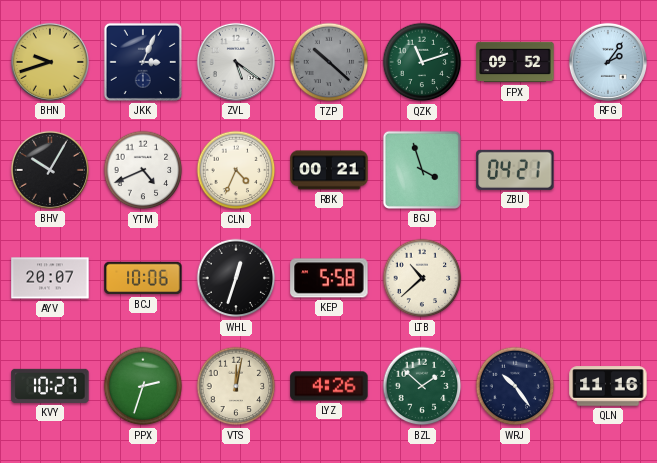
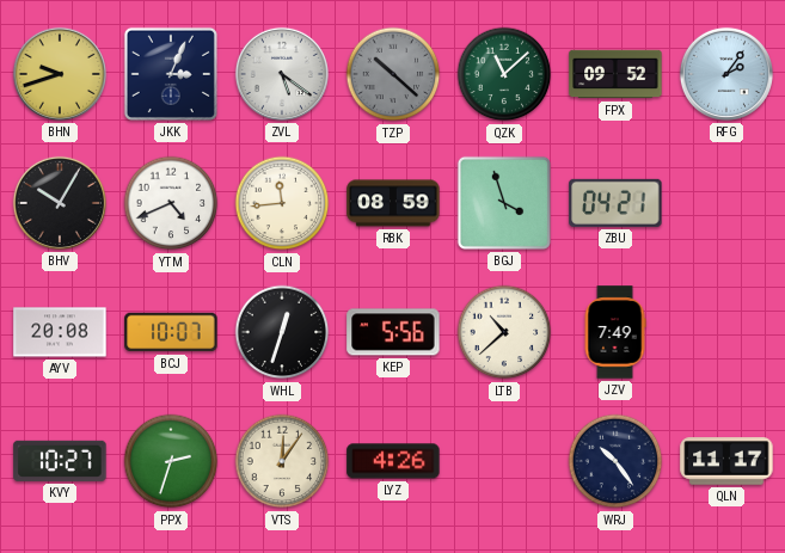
QZK: 11:12 -> 11:08 (504, 74)
CLN: 4:34 -> 11:44 (282, 203)
RBK: 00:21 -> 08:59 (393, 203)
AYV: 20:07 -> 20:08 (60, 332)
BCJ: 10:06 -> 10:07 (171, 332)
KEP: 5:58 -> 5:56 (393, 332)
JZV: none -> 7:49 (615, 332)
VTS: 12:02 -> 12:06 (282, 461)
BZL: 1:52 -> none (422, 386)
QLN: 11:16 -> 11:17 (726, 461)
